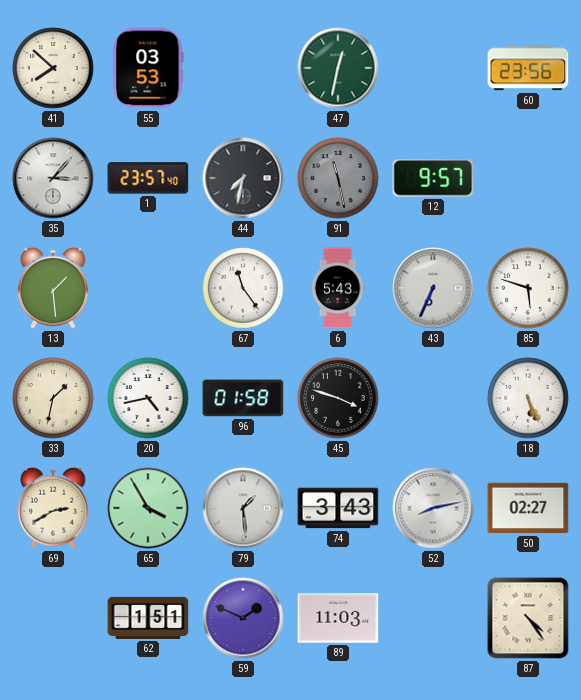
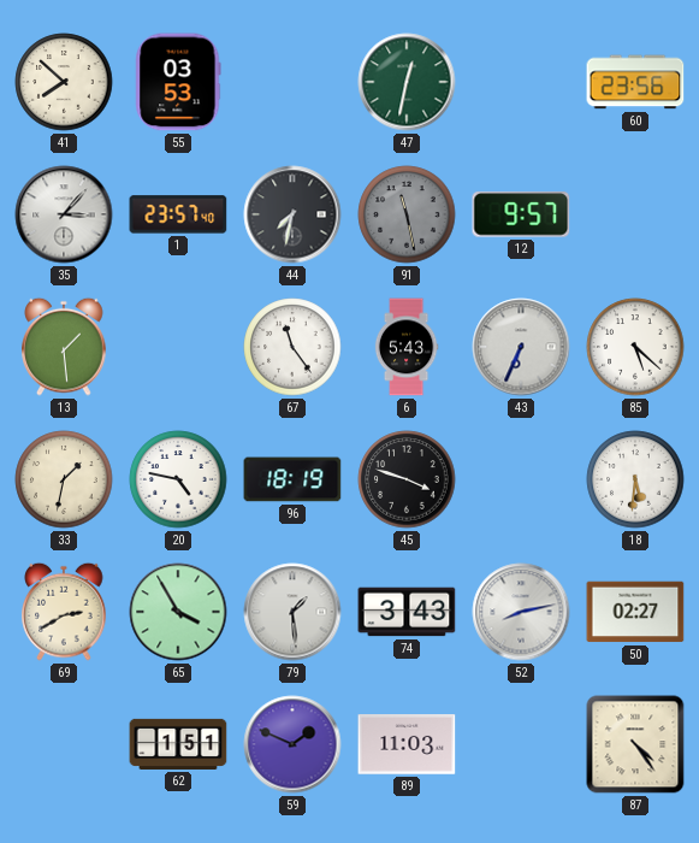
85: 5:48 -> 5:22 (635, 347)
20: 4:43 -> 4:47 (178, 479)
96: 01:58 -> 18:19 (292, 479)
18: 5:26 -> 5:31 (635, 479)
